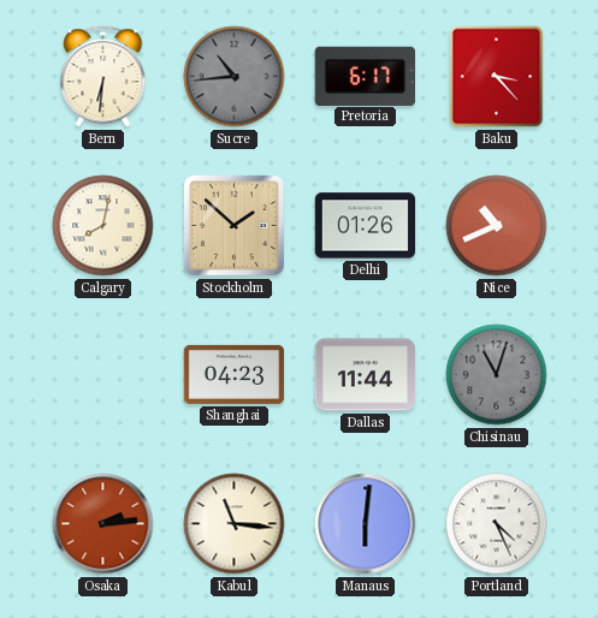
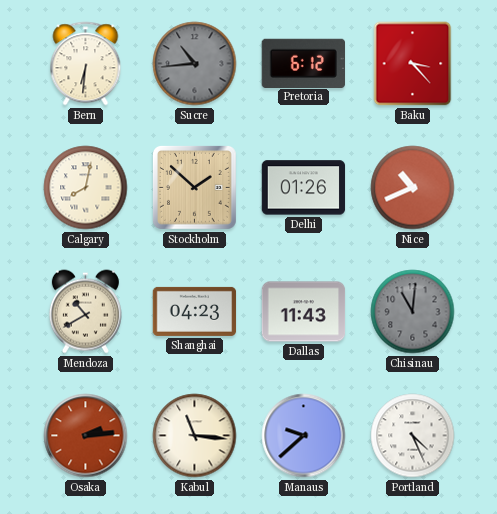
Pretoria: 6:17 -> 6:12 (303, 63)
Mendoza: none -> 10:40 (85, 312)
Dallas: 11:44 -> 11:43 (304, 312)
Chisinau: 11:03 -> 11:01 (413, 312)
Manaus: 6:01 -> 9:38 (304, 436)
